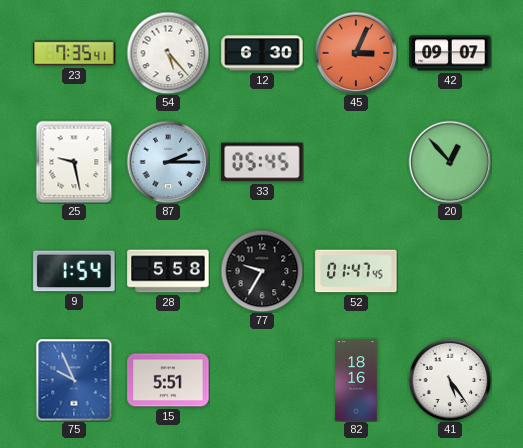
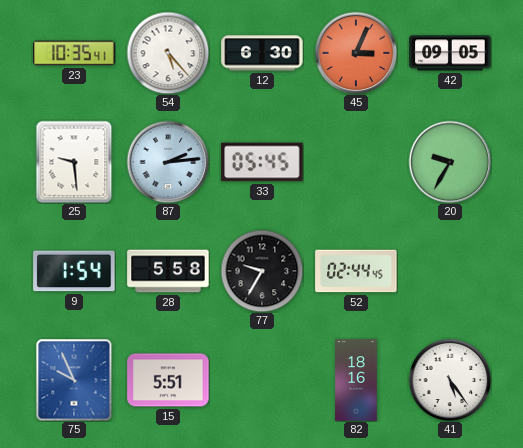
23: 7:35 -> 10:35 (74, 53)
42: 09:07 -> 09:05 (450, 53)
25: 9:28 -> 9:29 (74, 162)
87: 2:15 -> 2:14 (168, 162)
20: 12:53 -> 9:35 (450, 162)
52: 01:47 -> 02:44 (356, 271)
